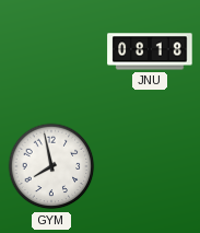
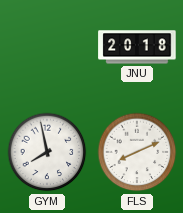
JNU: 08:18 -> 20:18 (137, 47)
FLS: none -> 8:11 (137, 152)
